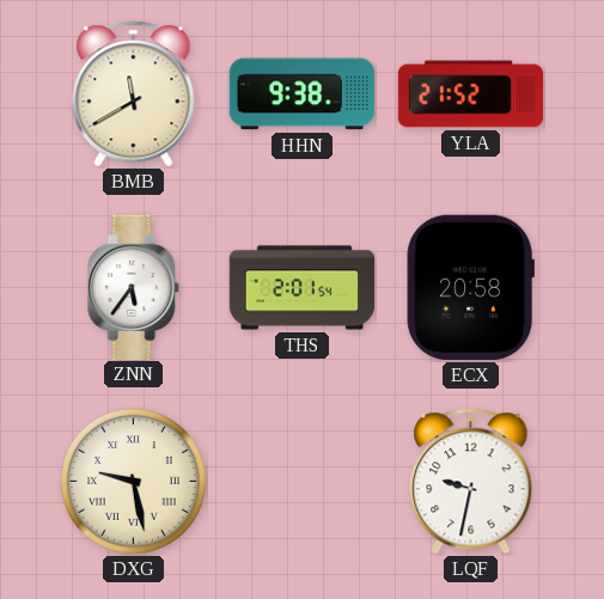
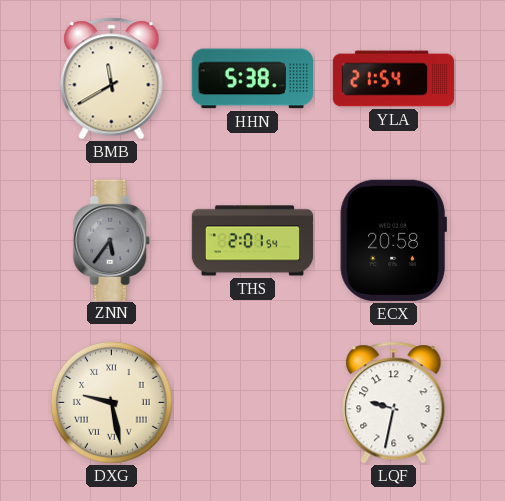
HHN: 9:38 -> 5:38 (252, 79)
YLA: 21:52 -> 21:54 (394, 79)
ZNN dial: white -> grey (112, 240)
